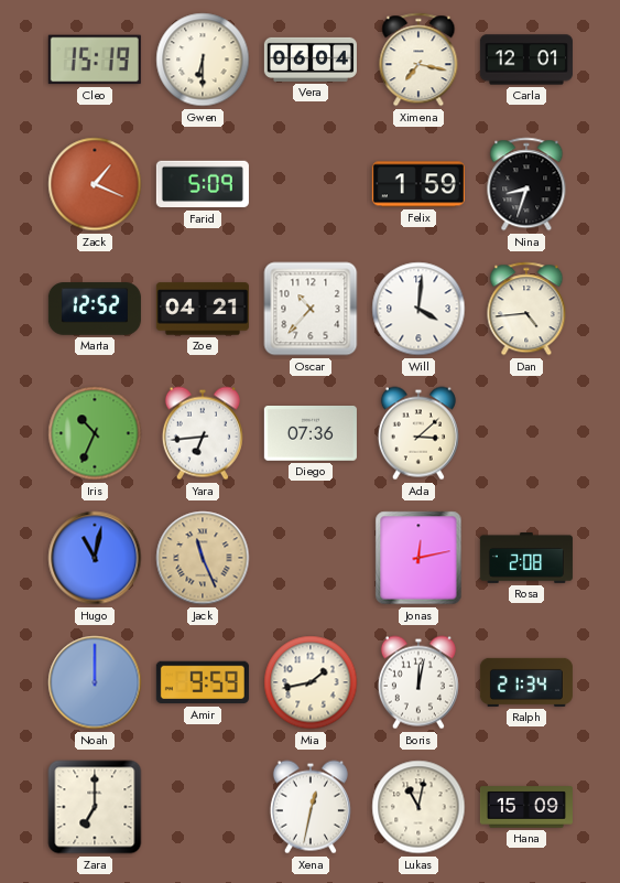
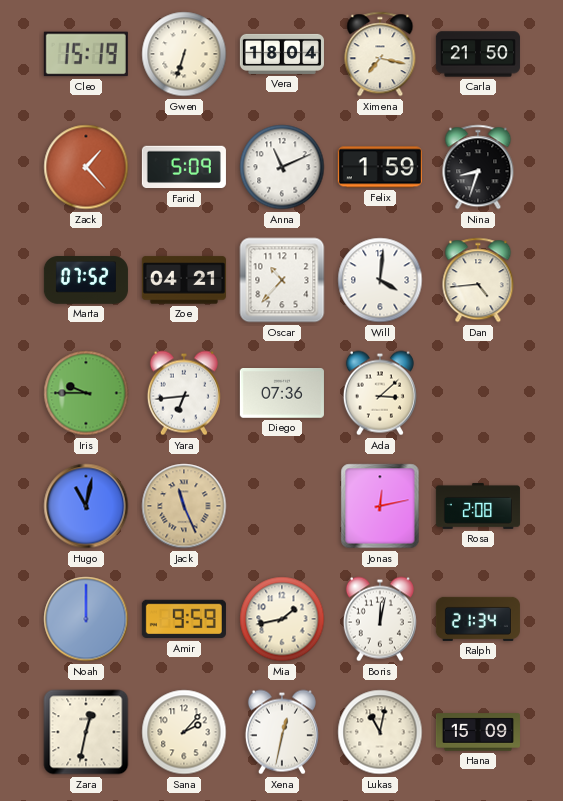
Gwen: 6:30 -> 6:33 (184, 54)
Vera: 06:04 -> 18:04 (282, 54)
Carla: 12:01 -> 21:50 (478, 54)
Zack: 1:19 -> 1:23 (86, 167)
Anna: none -> 11:11 (282, 167)
Marta: 12:52 -> 07:52 (86, 280)
Iris: 10:34 -> 9:45 (86, 393)
Zara: 7:00 -> 12:32 (86, 732)
Sana: none -> 2:07 (184, 732)
